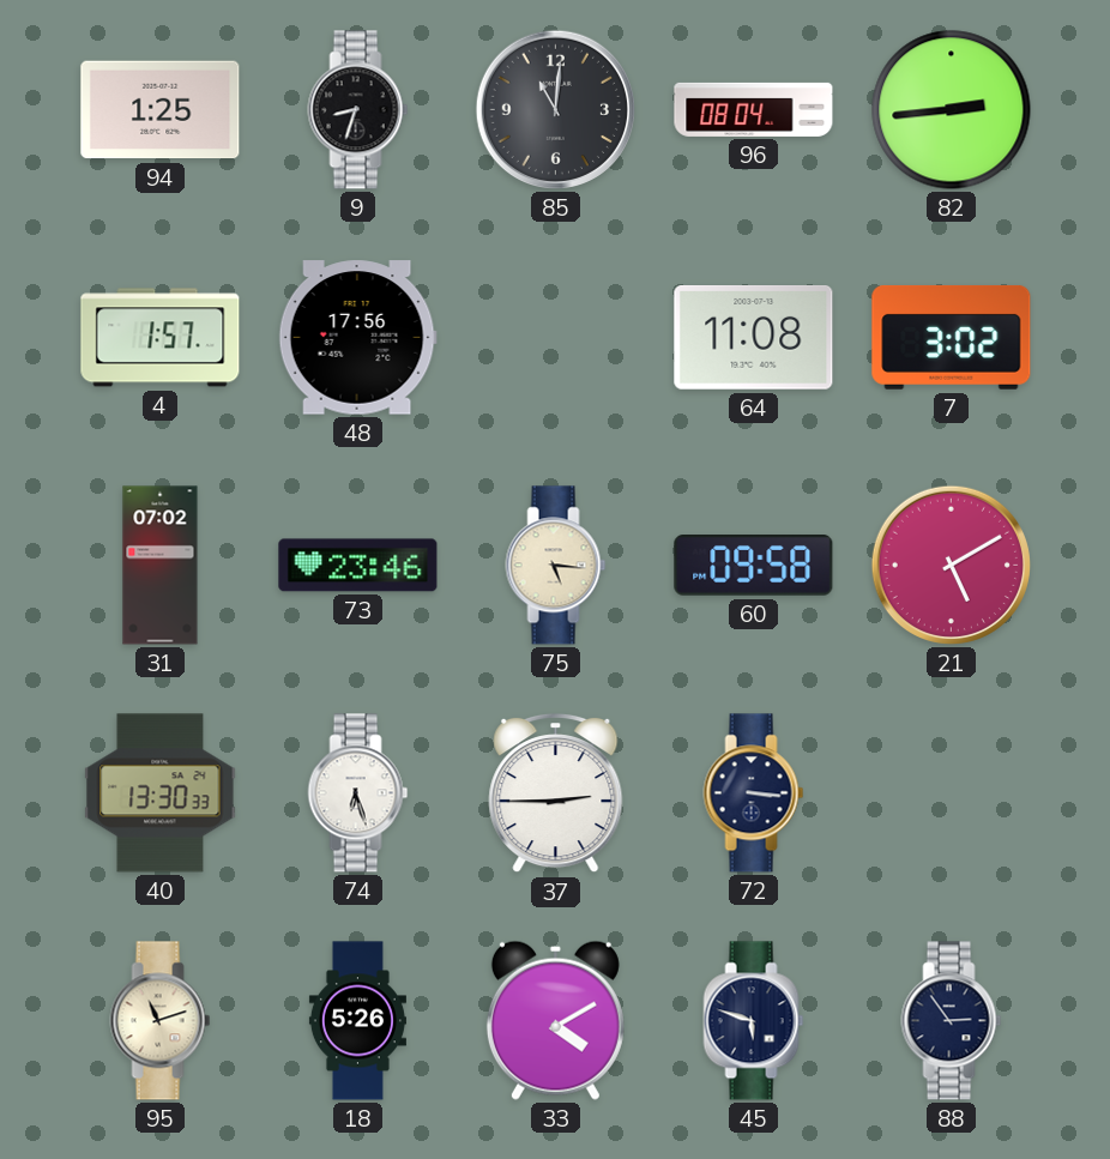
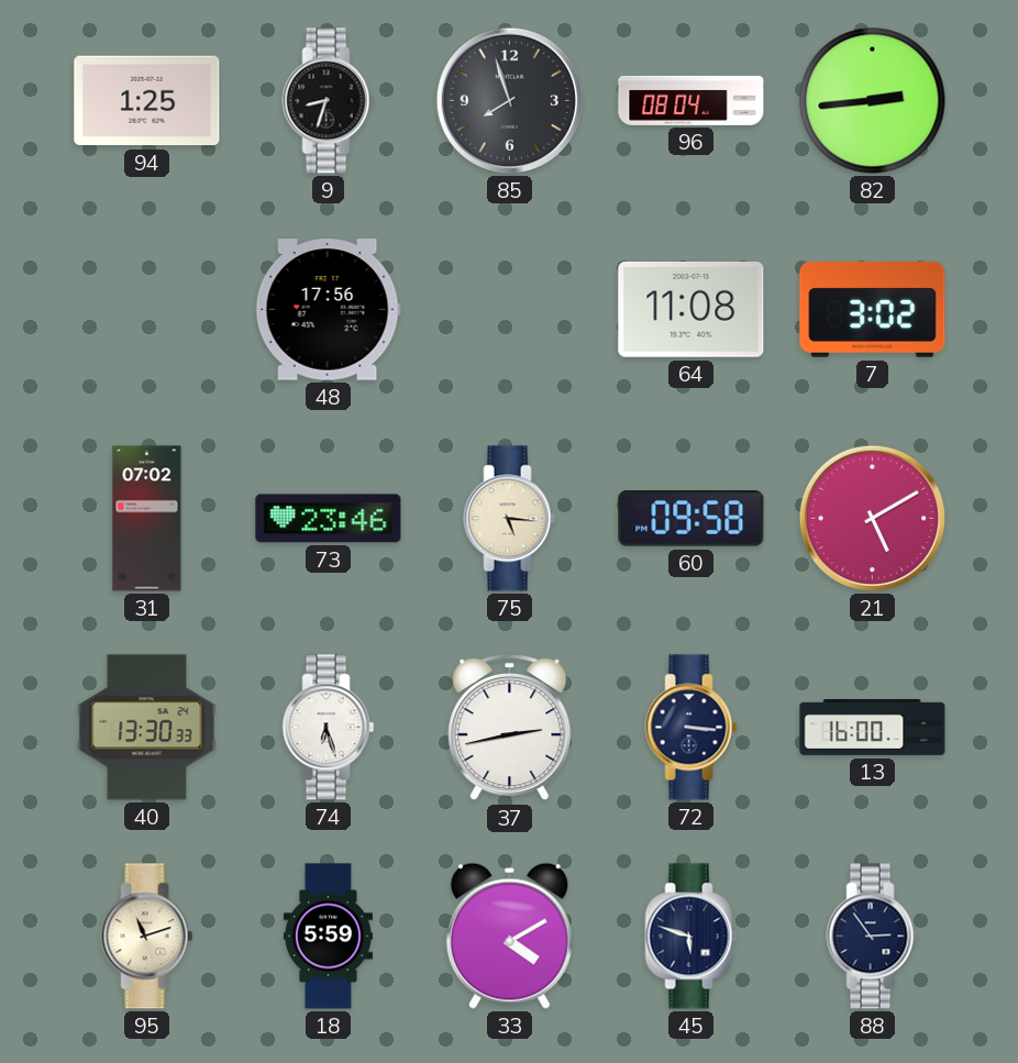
85: 11:01 -> 7:57 (509, 100)
4: 1:57 -> none (161, 338)
37: 2:45 -> 2:43 (510, 728)
13: none -> 16:00 (873, 727)
18: 5:26 -> 5:59 (328, 937)
